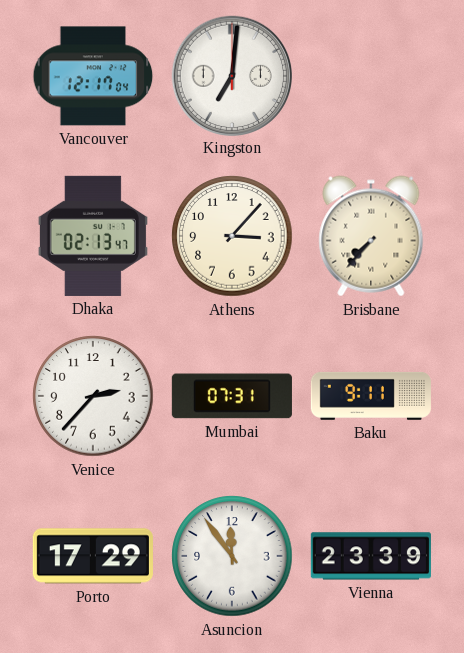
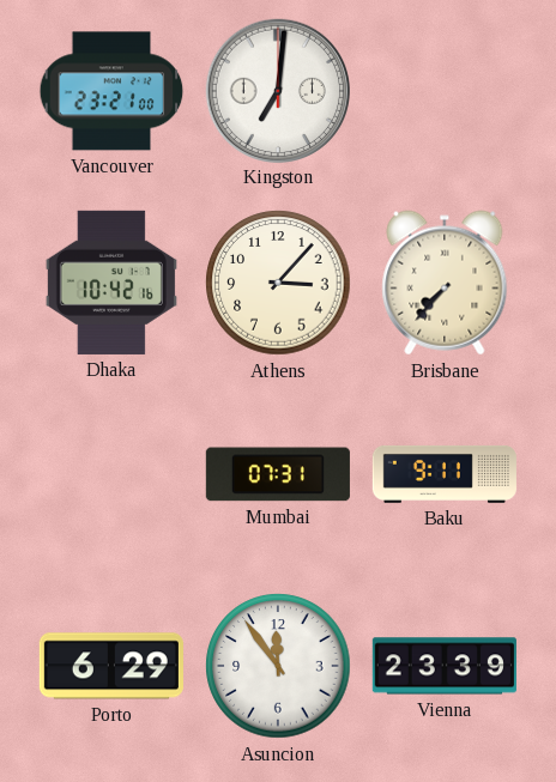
Vancouver: 12:17 -> 23:21 (111, 91)
Dhaka: 02:13 -> 10:42 (111, 283)
Venice: 2:37 -> none (93, 396)
Porto: 17:29 -> 6:29 (111, 666)
